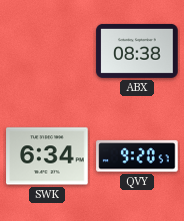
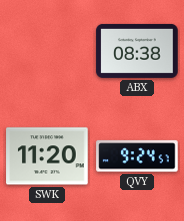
SWK: 6:34 -> 11:20 (47, 156)
QVY: 9:20 -> 9:24 (137, 156)
